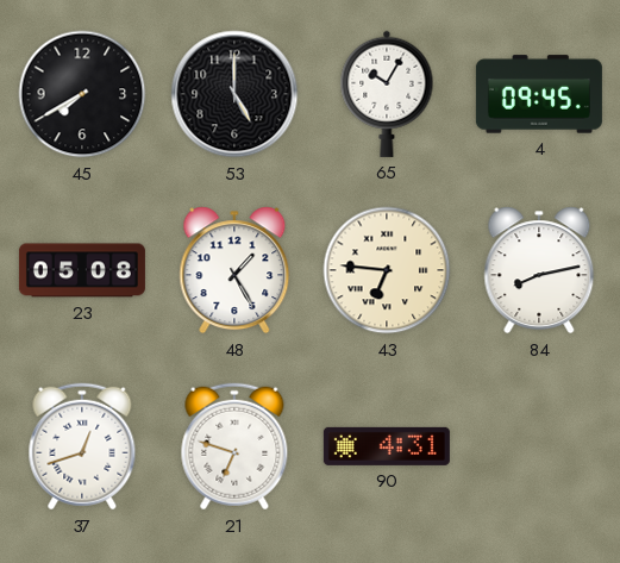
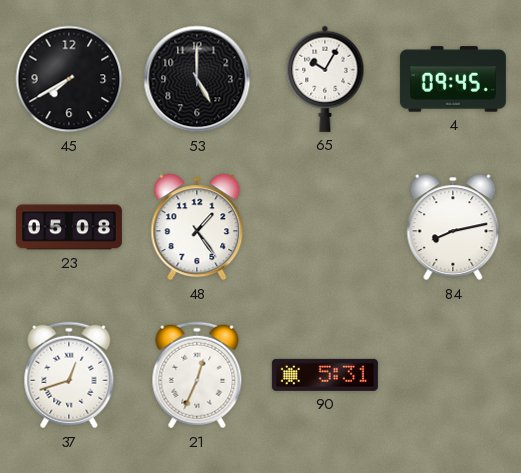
48: 1:25 -> 1:24 (197, 227)
43: 6:46 -> none (387, 270)
21: 6:48 -> 12:34 (197, 375)
90: 4:31 -> 5:31 (325, 375)
